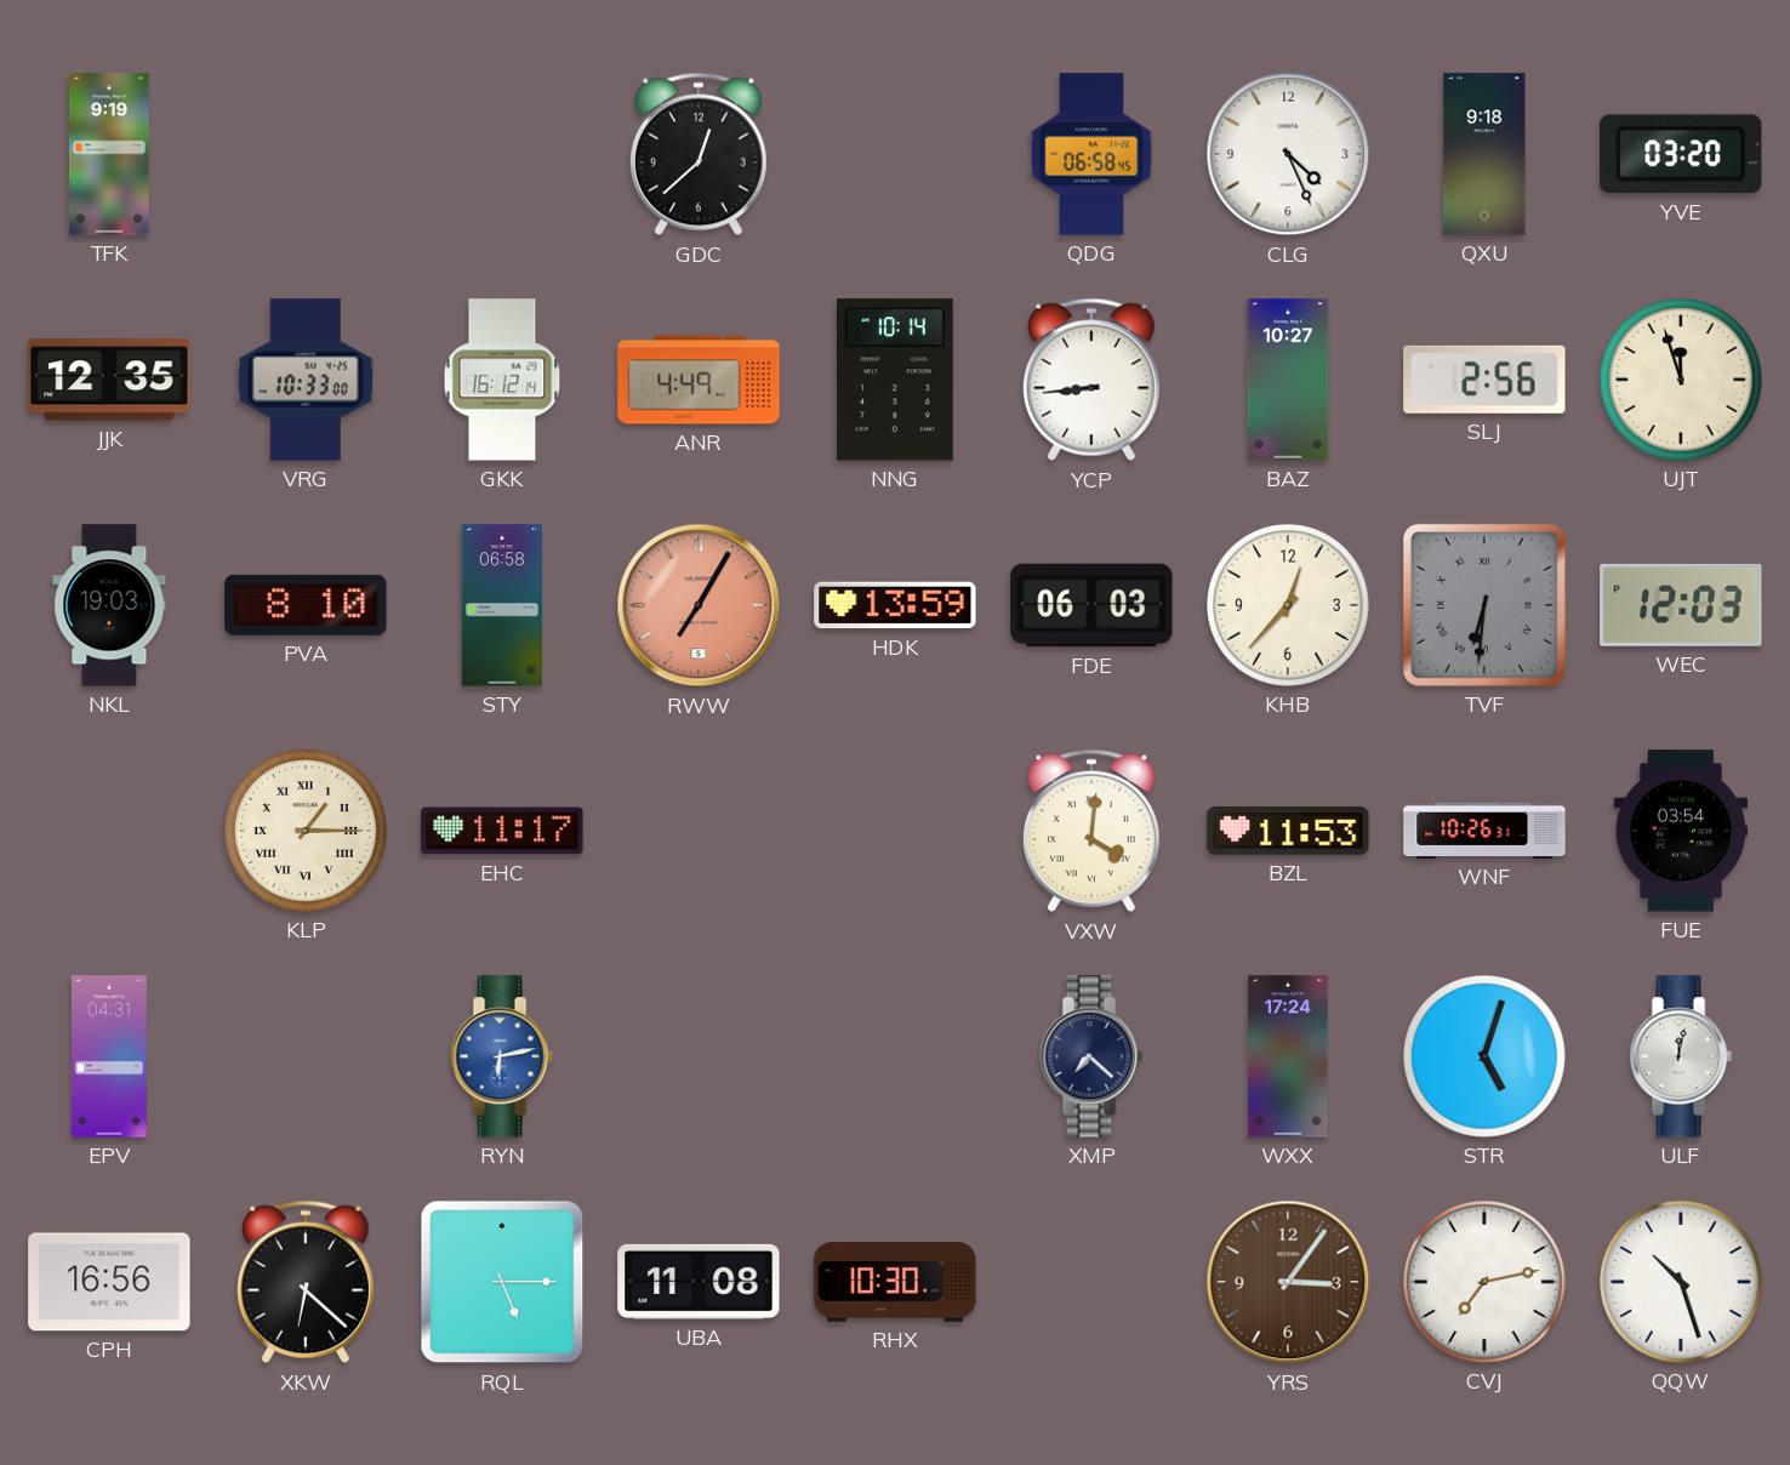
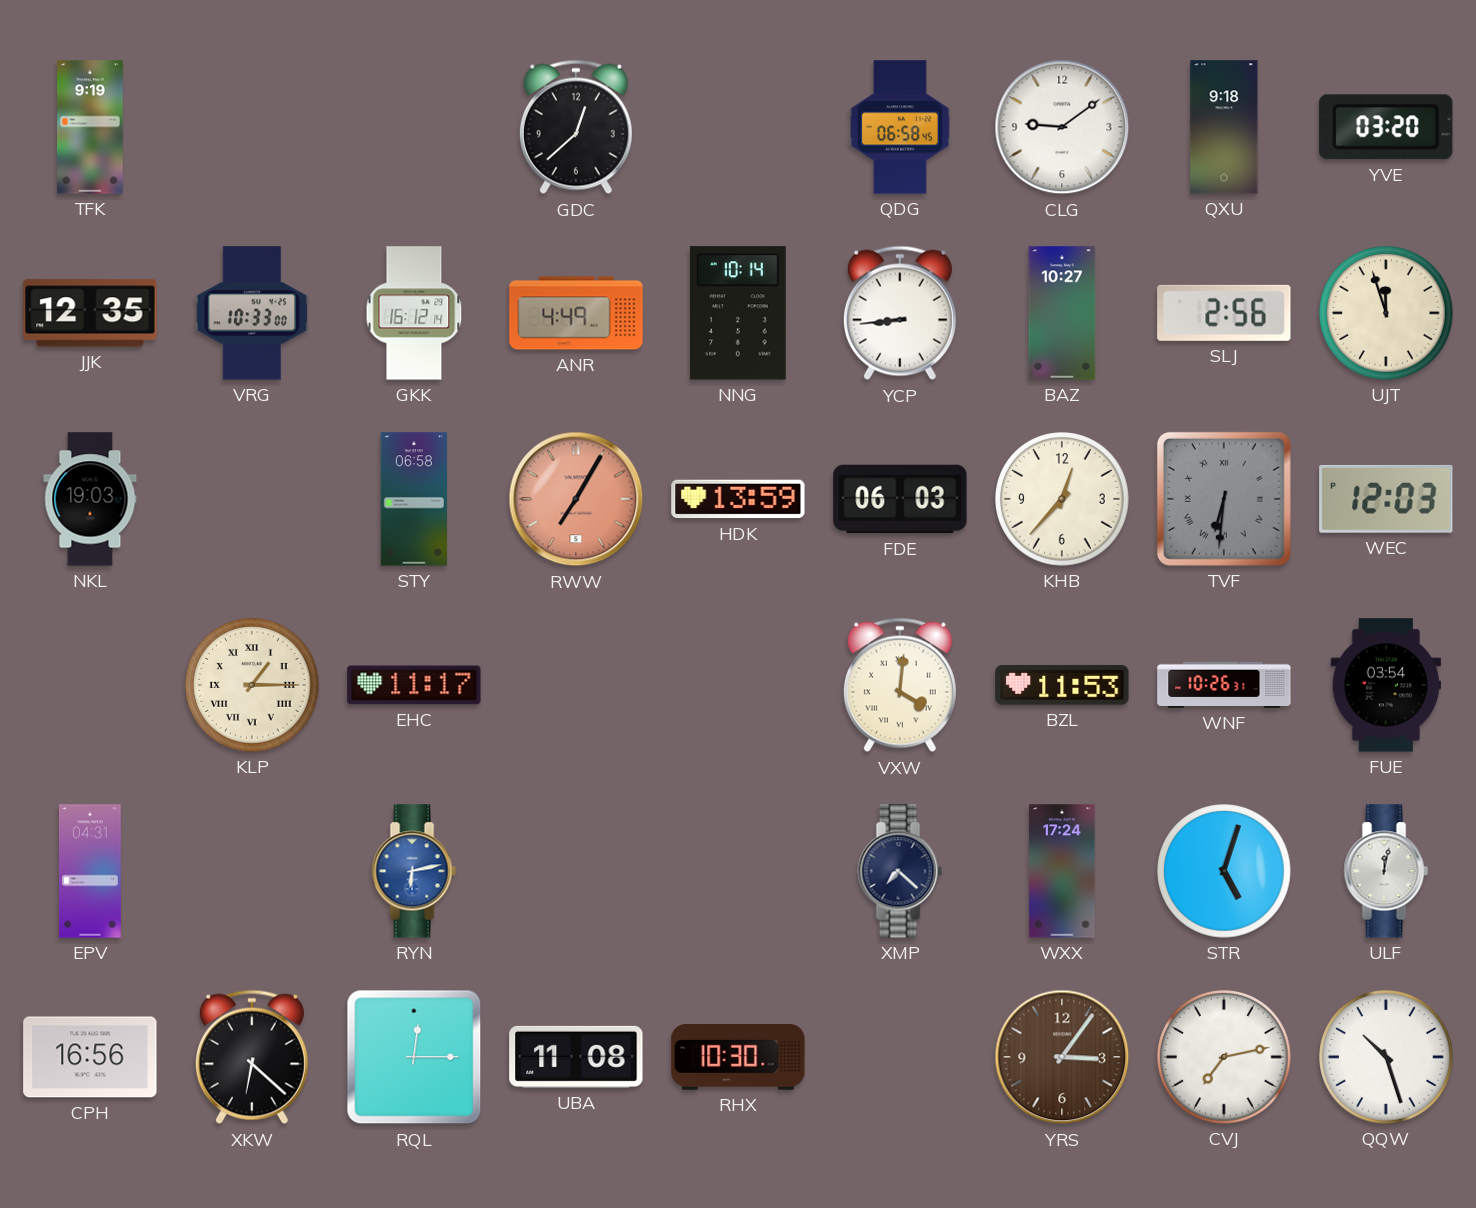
CLG: 4:26 -> 9:09 (1062, 127)
PVA: 8:10 -> none (306, 605)
RQL: 5:15 -> 12:15 (414, 1057)
